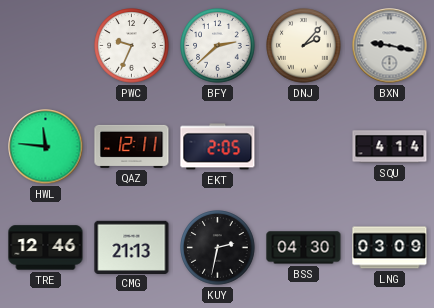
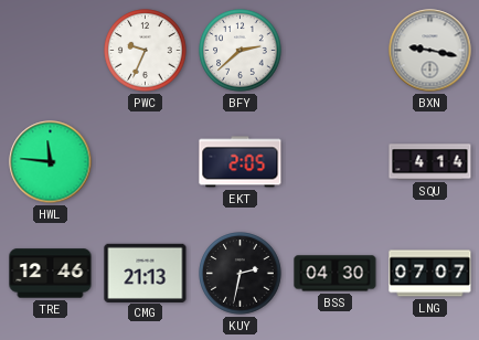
DNJ: 2:07 -> none (304, 46)
QAZ: 12:11 -> none (132, 146)
LNG: 03:09 -> 07:07 (430, 274)
